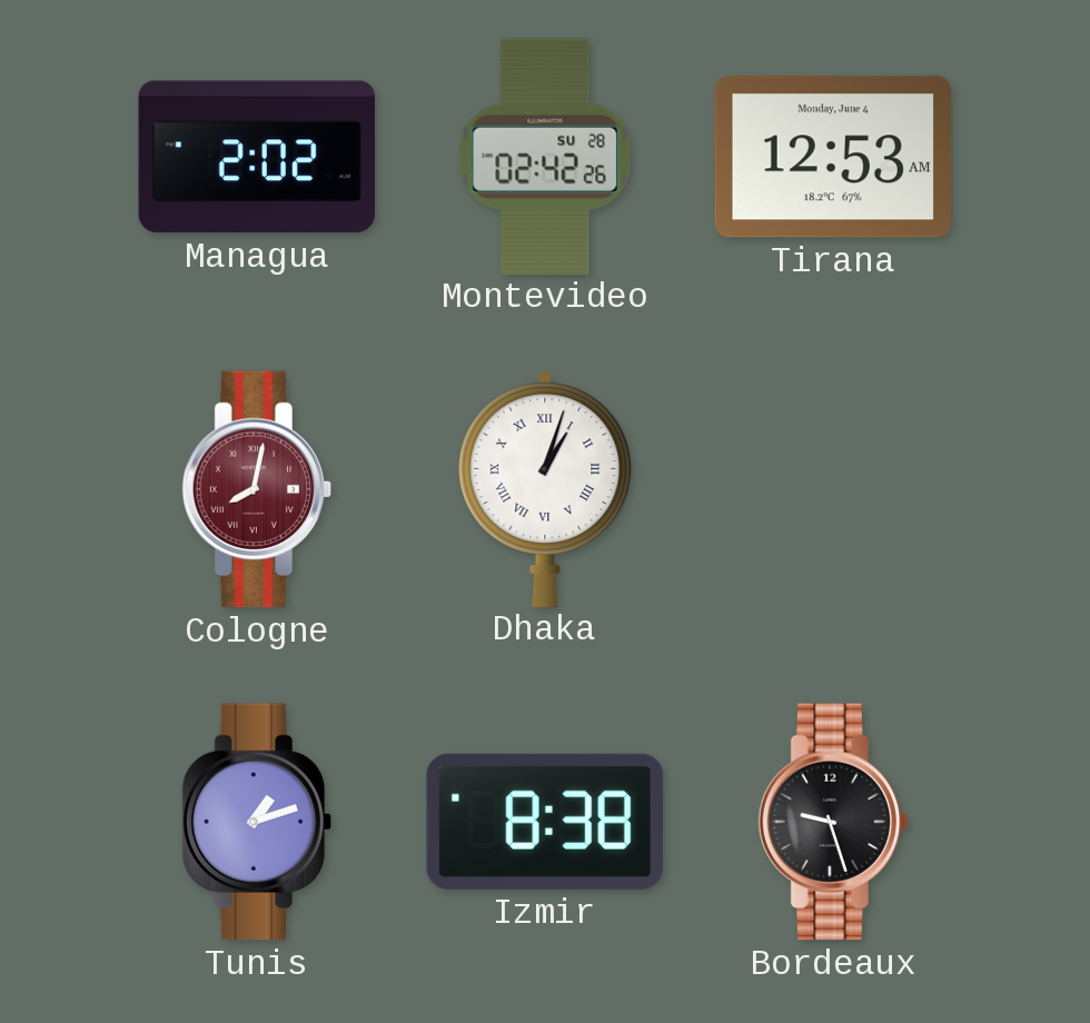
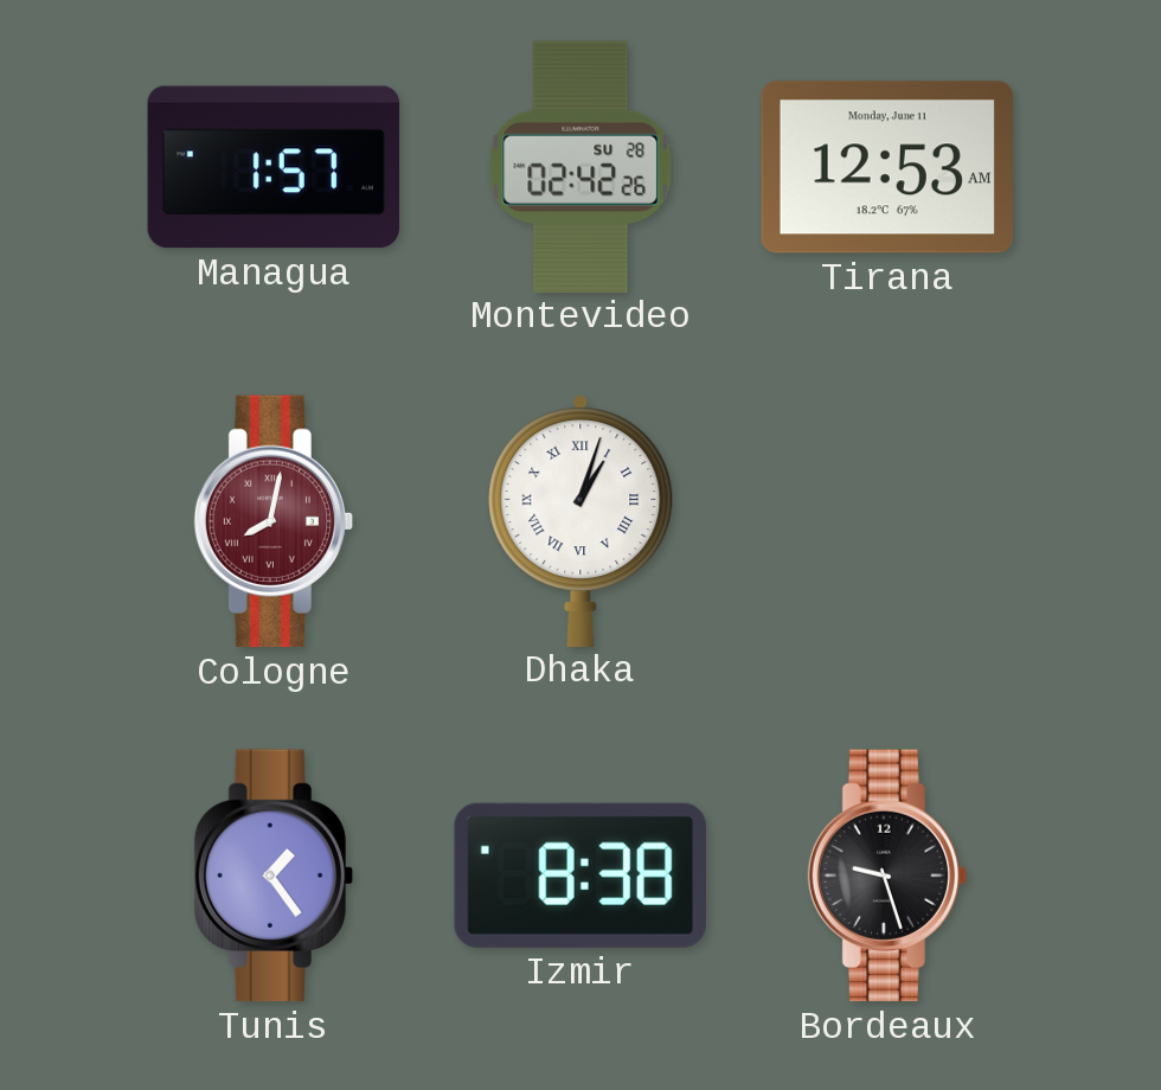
Managua: 2:02 -> 1:57 (274, 167)
Tirana date: Monday, June 4 -> Monday, June 11 (886, 167)
Tunis: 1:12 -> 1:24 (274, 876)
